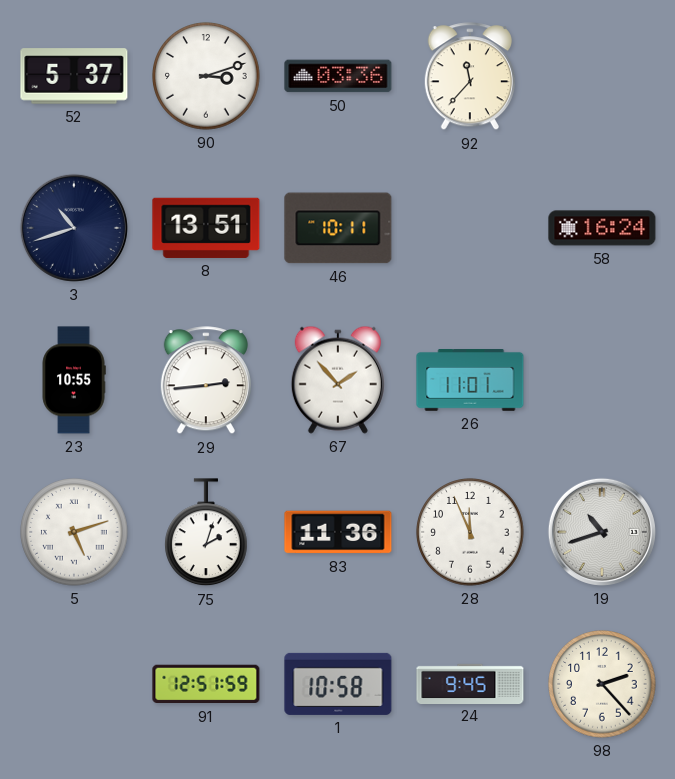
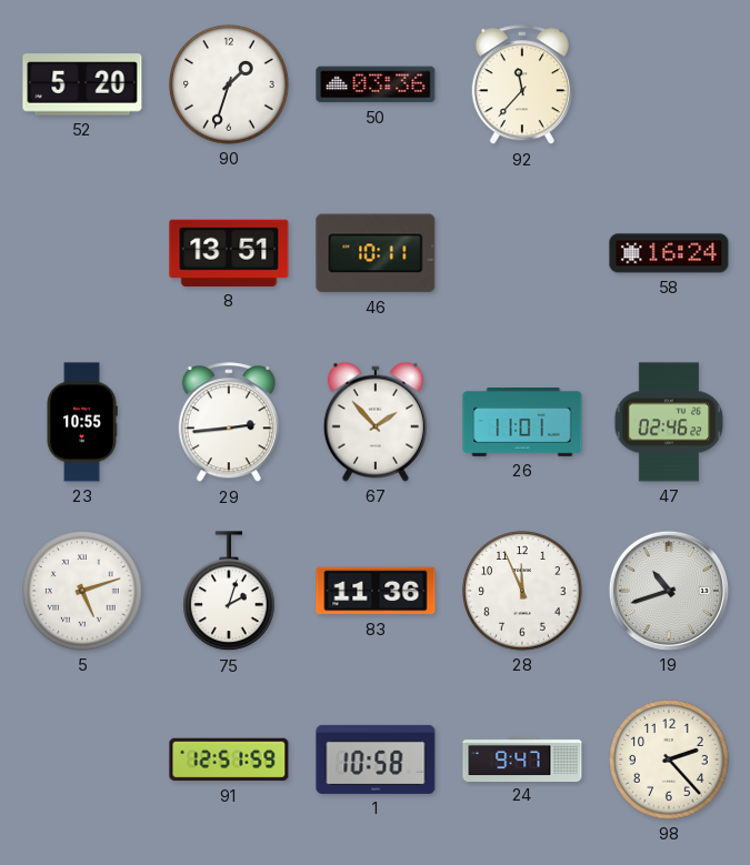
52: 5:37 -> 5:20 (82, 84)
90: 3:12 -> 1:33 (229, 84)
3: 10:42 -> none (74, 228)
47: none -> 02:46 (669, 422)
24: 9:45 -> 9:47 (522, 758)
